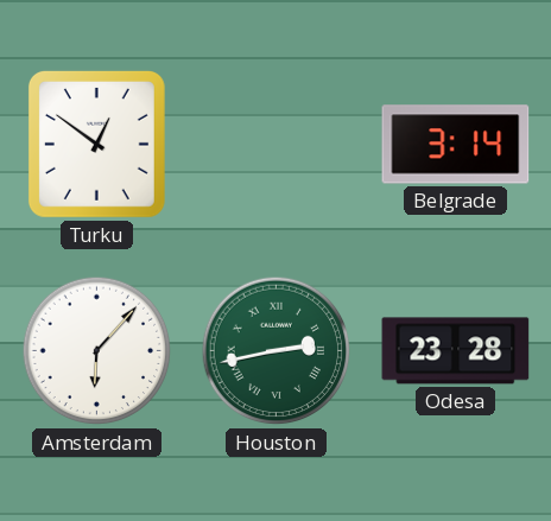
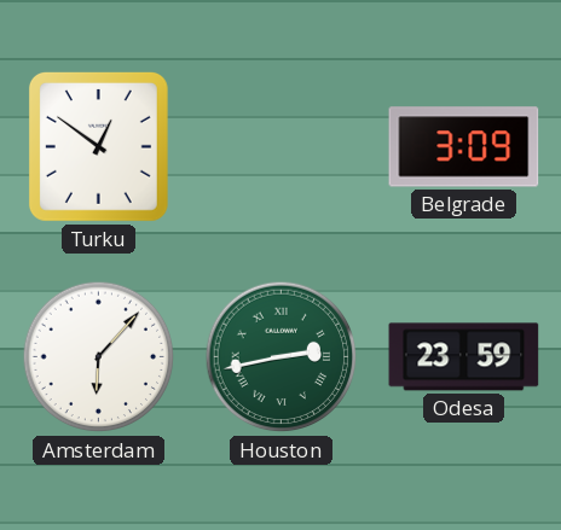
Belgrade: 3:14 -> 3:09 (464, 147)
Odesa: 23:28 -> 23:59 (464, 357)
